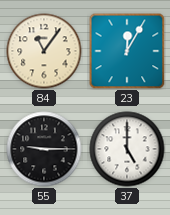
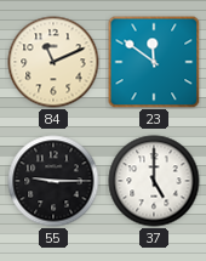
84: 11:06 -> 11:11 (53, 62)
23: 12:05 -> 11:51 (154, 62)
